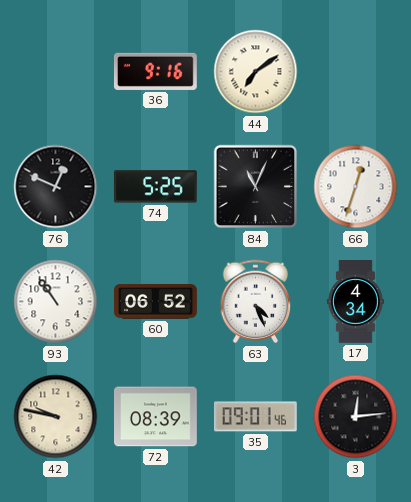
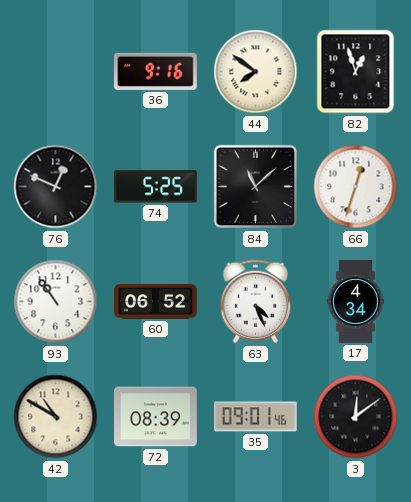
44: 7:09 -> 7:51 (256, 72)
82: none -> 12:57 (356, 72)
84: 11:04 -> 11:08 (256, 187)
42: 9:47 -> 10:50 (56, 417)
3: 12:14 -> 12:09 (356, 417)
